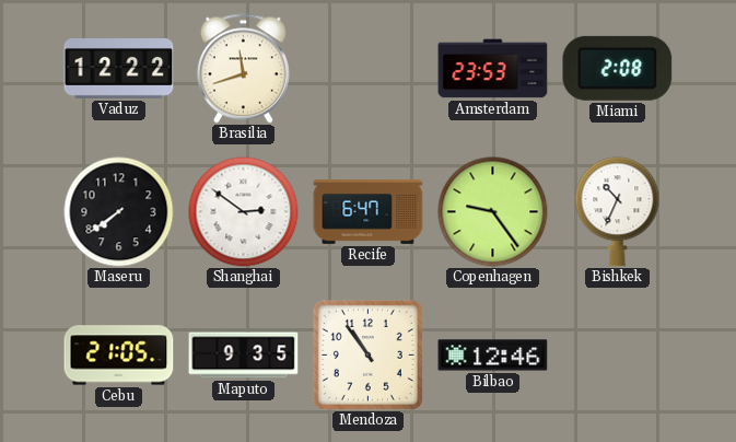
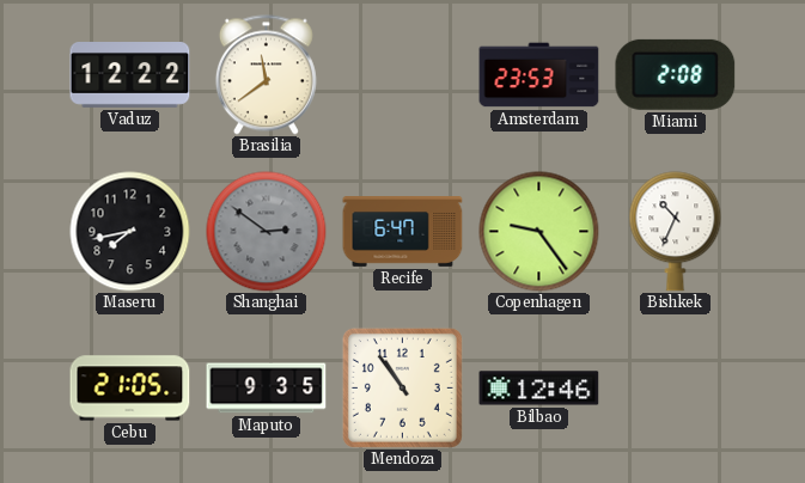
Brasilia: 11:42 -> 11:39 (266, 75)
Maseru: 7:39 -> 7:43 (130, 232)
Shanghai dial: white -> grey (267, 232)
